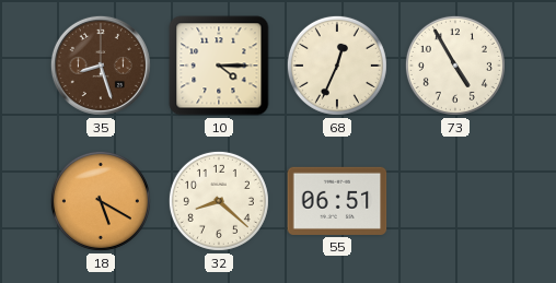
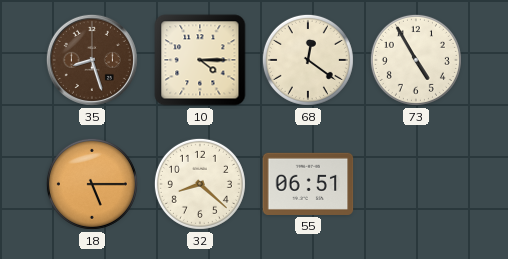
68: 12:34 -> 12:21 (308, 60)
18: 5:20 -> 5:15 (92, 184)
